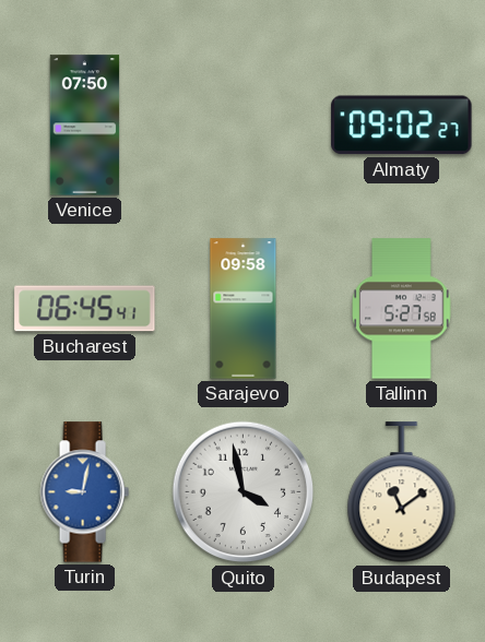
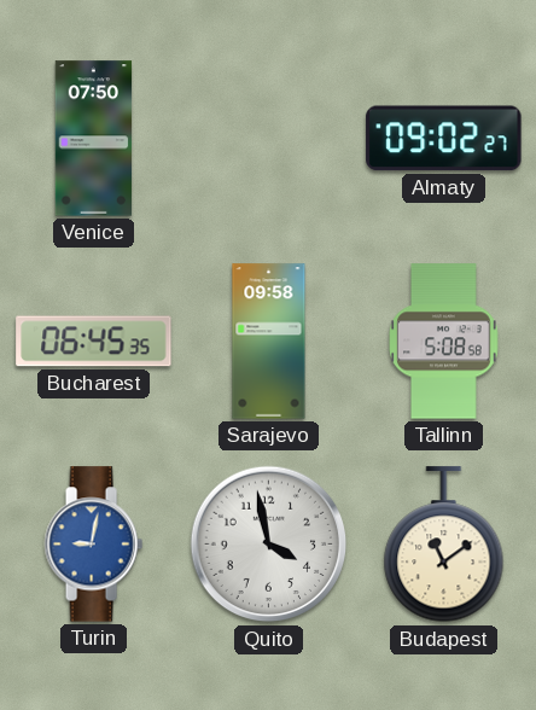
Bucharest: 06:45:41 -> 06:45:35 (94, 342)
Tallinn: 5:27 -> 5:08 (444, 342)
